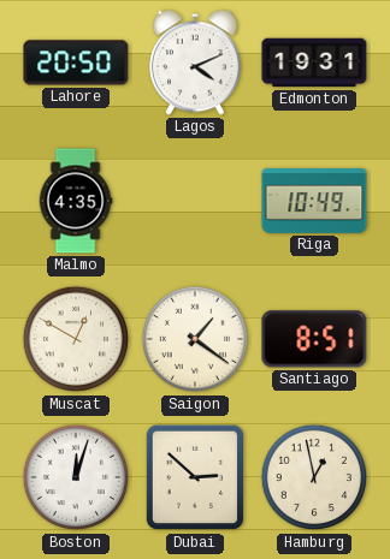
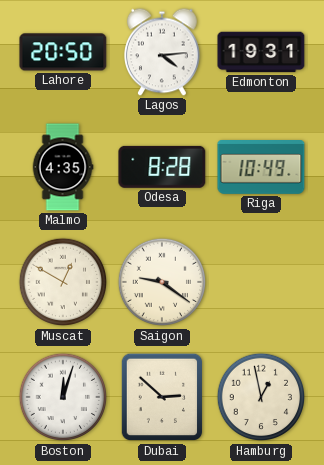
Lagos: 4:11 -> 4:14 (163, 52)
Odesa: none -> 8:28 (162, 167)
Saigon: 1:21 -> 9:21 (162, 282)
Santiago: 8:51 -> none (314, 339)
